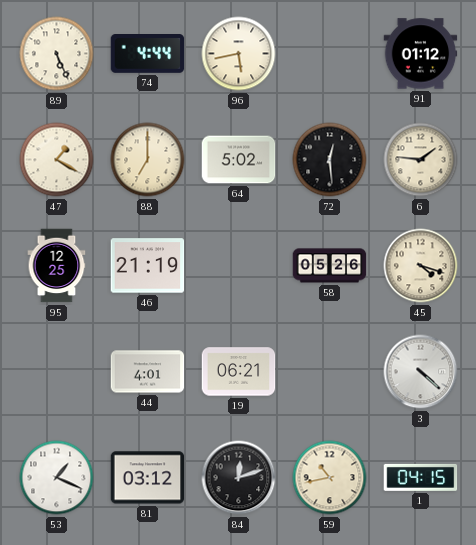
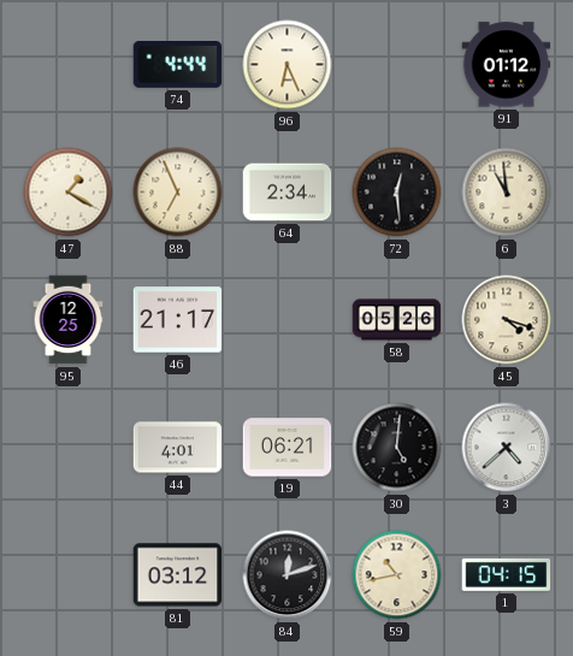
89: 5:26 -> none (57, 54)
96: 5:43 -> 6:26 (288, 65)
88: 7:00 -> 6:56 (178, 193)
64: 5:02 -> 2:34 (288, 193)
6: 1:46 -> 10:59 (507, 193)
46: 21:19 -> 21:17 (178, 320)
30: none -> 5:01 (397, 448)
3: 4:22 -> 4:38 (507, 448)
53: 1:19 -> none (57, 478)
